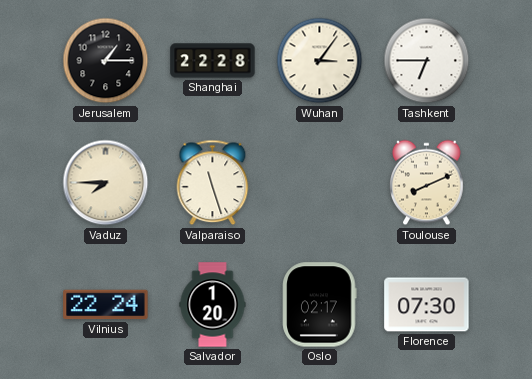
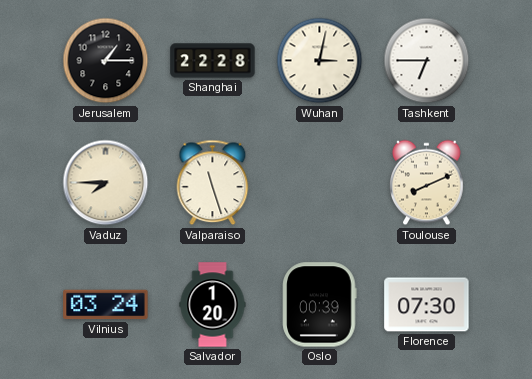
Wuhan: 3:06 -> 3:02 (320, 61)
Vilnius: 22:24 -> 03:24 (106, 305)
Oslo: 02:17 -> 00:39 (320, 305)
